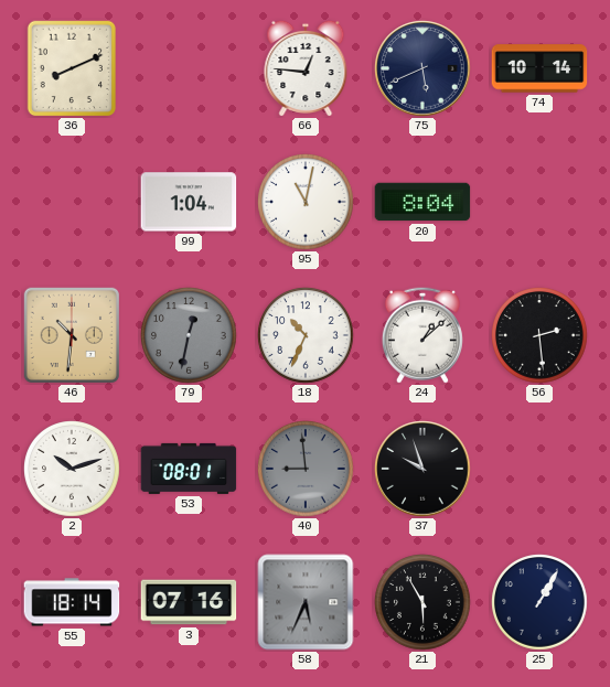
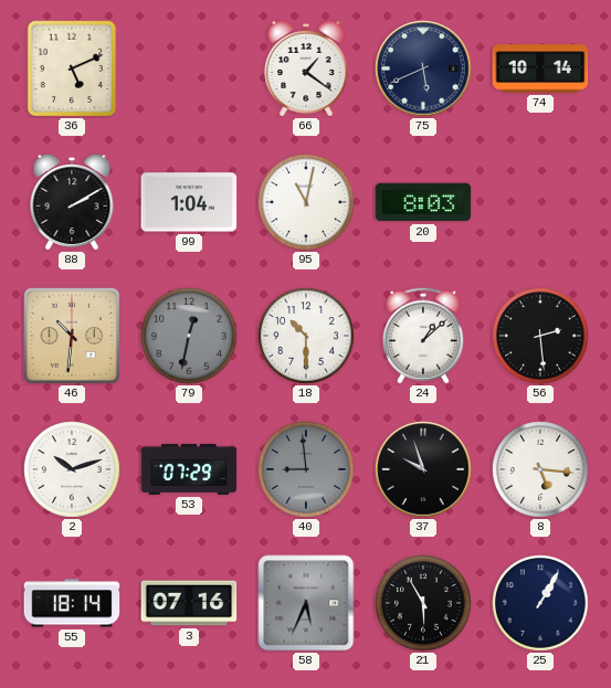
36: 8:11 -> 5:11 (72, 68)
66: 12:46 -> 1:21 (306, 67)
88: none -> 2:10 (72, 201)
20: 8:04 -> 8:03 (423, 202)
18: 10:34 -> 10:30 (306, 336)
53: 08:01 -> 07:29 (189, 469)
8: none -> 5:16 (540, 469)
